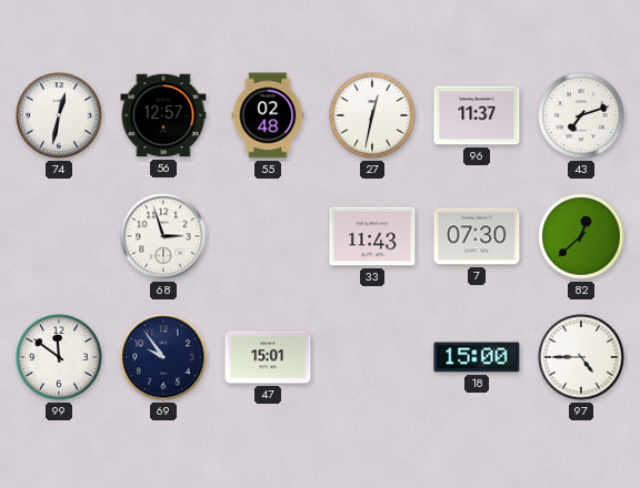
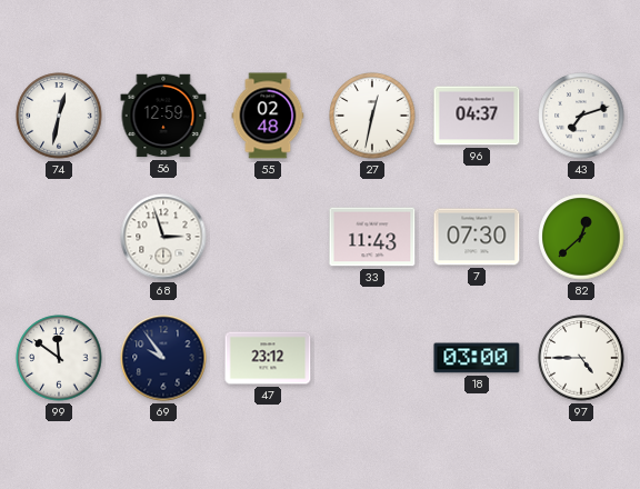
56: 12:57 -> 12:59 (163, 116)
96: 11:37 -> 04:37 (477, 116)
47: 15:01 -> 23:12 (268, 358)
18: 15:00 -> 03:00 (477, 358)
